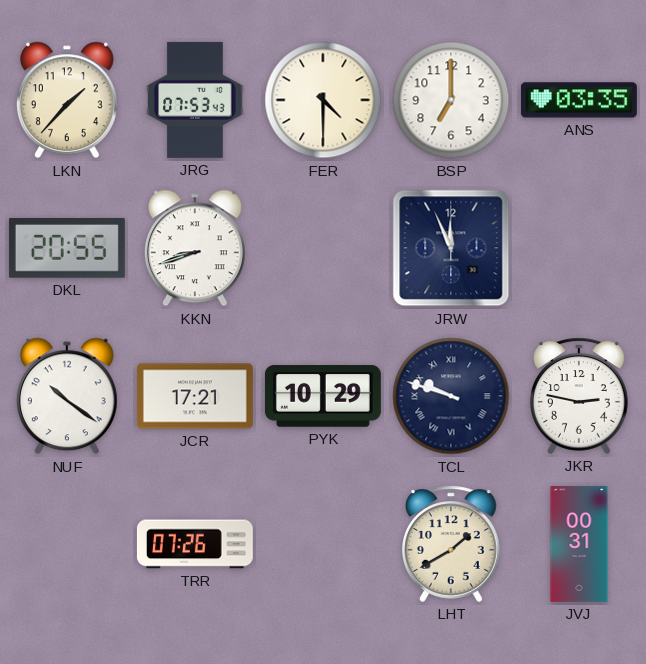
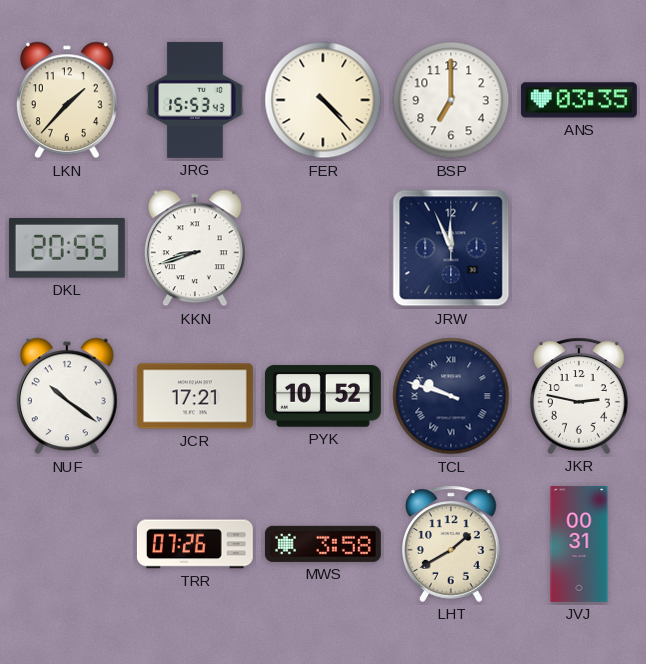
JRG: 07:53 -> 15:53 (195, 100)
FER: 4:30 -> 4:23 (323, 100)
PYK: 10:29 -> 10:52 (323, 396)
MWS: none -> 3:58 (323, 544)
